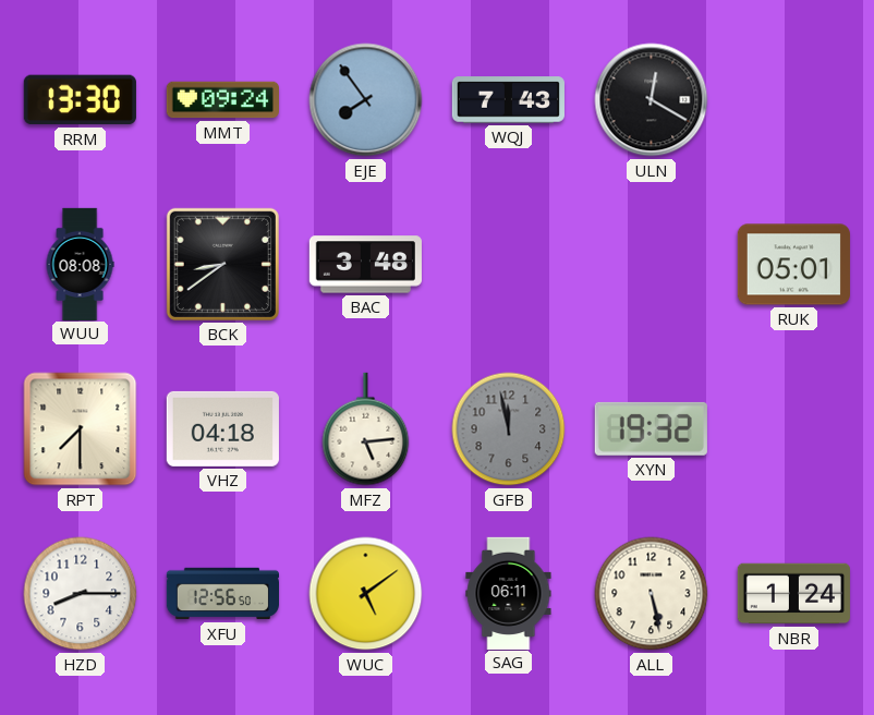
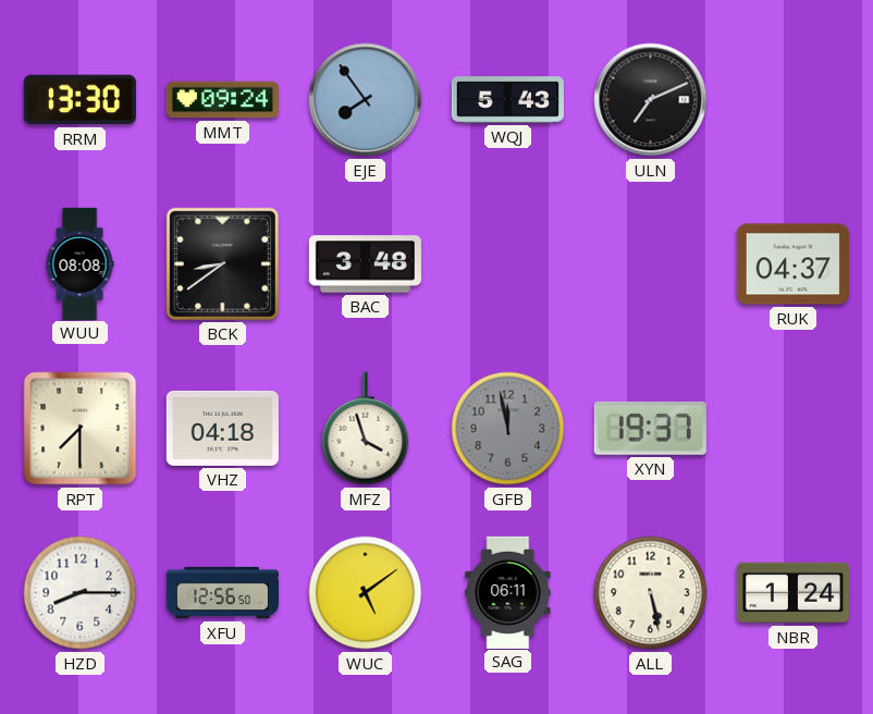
WQJ: 7:43 -> 5:43 (507, 100)
ULN: 12:20 -> 7:11 (651, 100)
RUK: 05:01 -> 04:37 (792, 264)
MFZ: 5:14 -> 3:57 (366, 429)
XYN: 19:32 -> 19:37 (650, 428)
